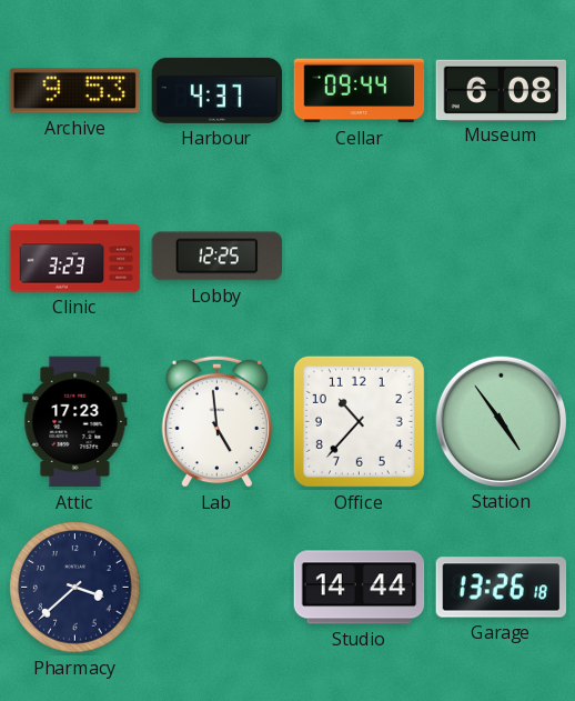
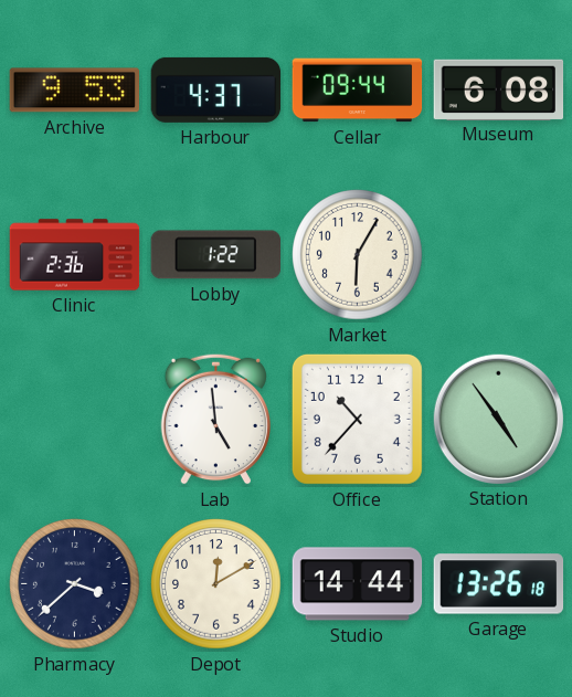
Clinic: 3:23 -> 2:36 (75, 255)
Lobby: 12:25 -> 1:22 (216, 255)
Market: none -> 6:05 (358, 255)
Attic: 17:23 -> none (75, 422)
Depot: none -> 12:10 (216, 584)
